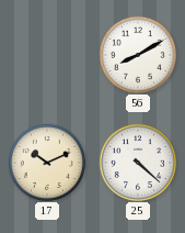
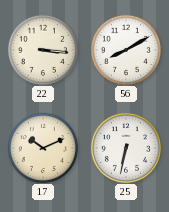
22: none -> 3:16 (42, 49)
25: 4:22 -> 6:32 (125, 147)
